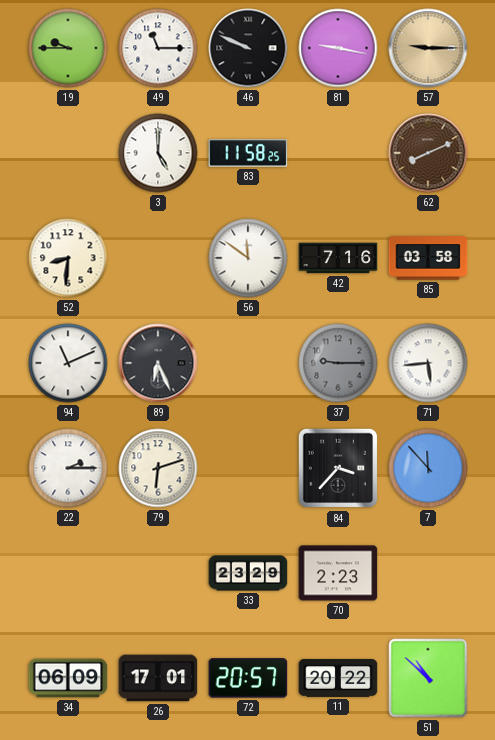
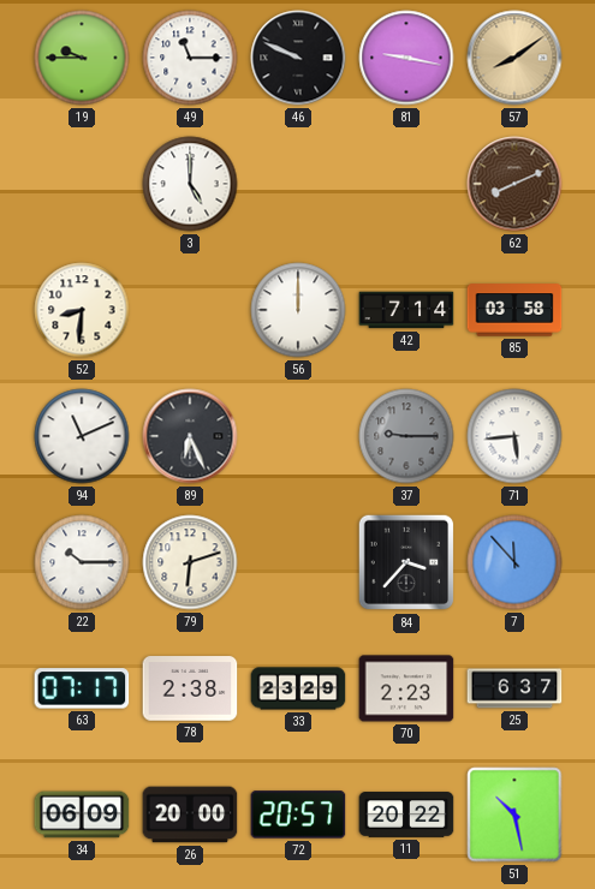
57: 9:15 -> 8:09 (514, 58)
83: 11:58 -> none (248, 153)
56: 11:51 -> 12:00 (298, 310)
42: 7:16 -> 7:14 (406, 310)
22: 2:15 -> 10:15 (82, 562)
63: none -> 07:17 (82, 688)
78: none -> 2:38 (190, 688)
25: none -> 6:37 (514, 688)
26: 17:01 -> 20:00 (190, 815)
51: 10:52 -> 10:28 (514, 815)
